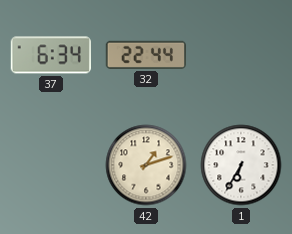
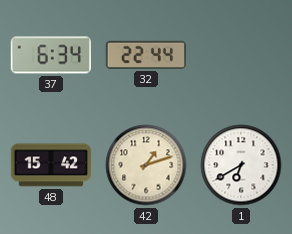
48: none -> 15:42 (51, 165)
1: 6:35 -> 6:40 (241, 165)
